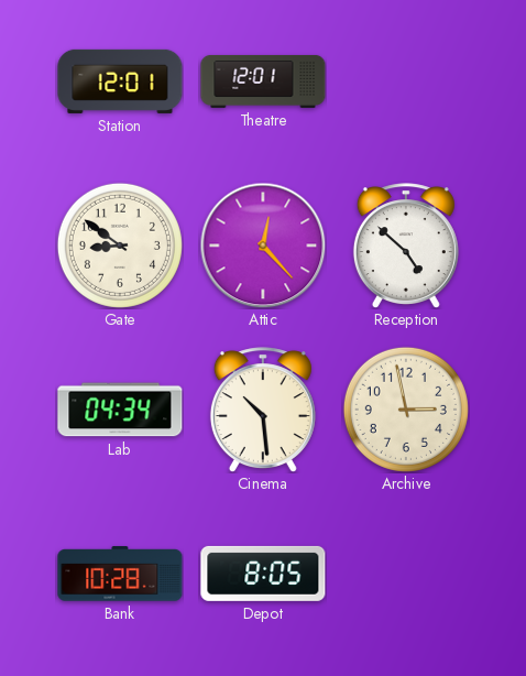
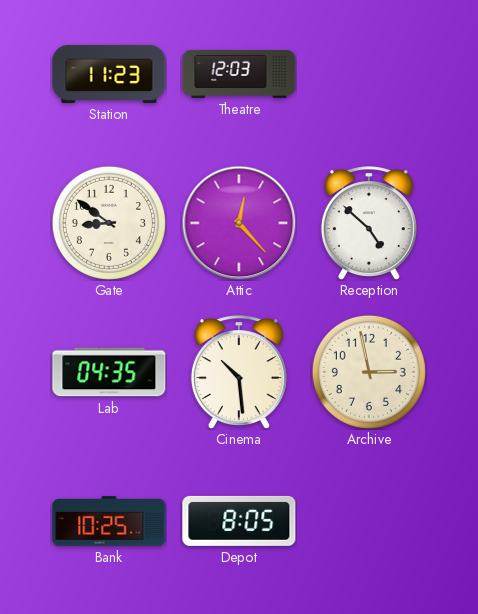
Station: 12:01 -> 11:23 (109, 74)
Theatre: 12:01 -> 12:03 (239, 74)
Lab: 04:34 -> 04:35 (109, 372)
Bank: 10:28 -> 10:25 (109, 521)
